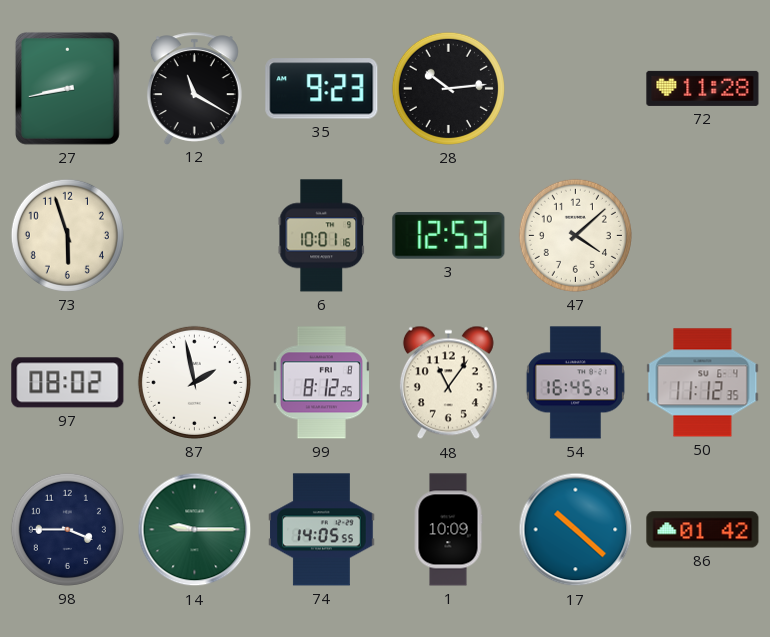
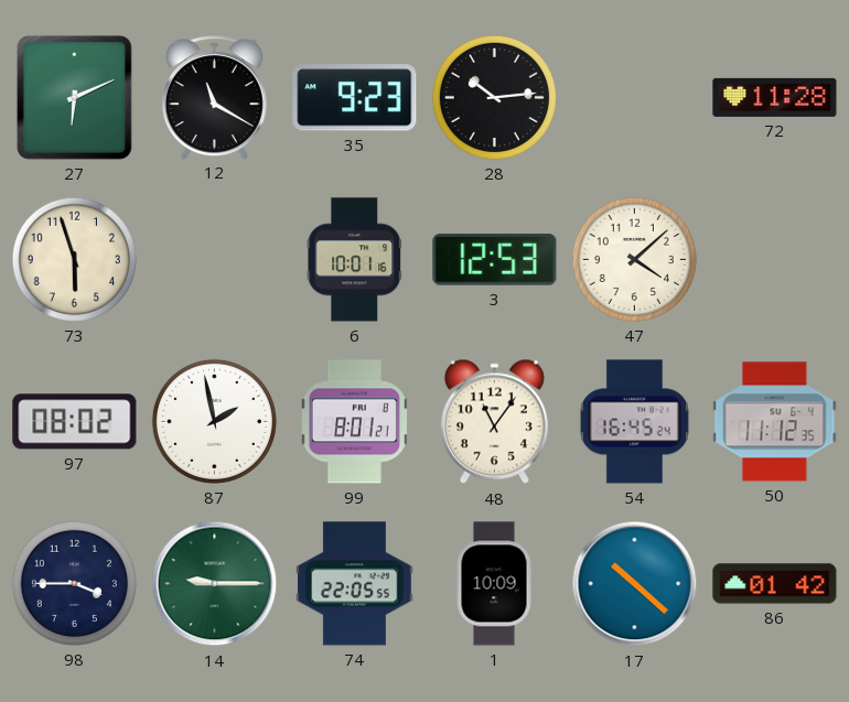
27: 8:43 -> 6:11 (74, 97)
99: 8:12 -> 8:01 (354, 422)
74: 14:05 -> 22:05 (355, 584)
